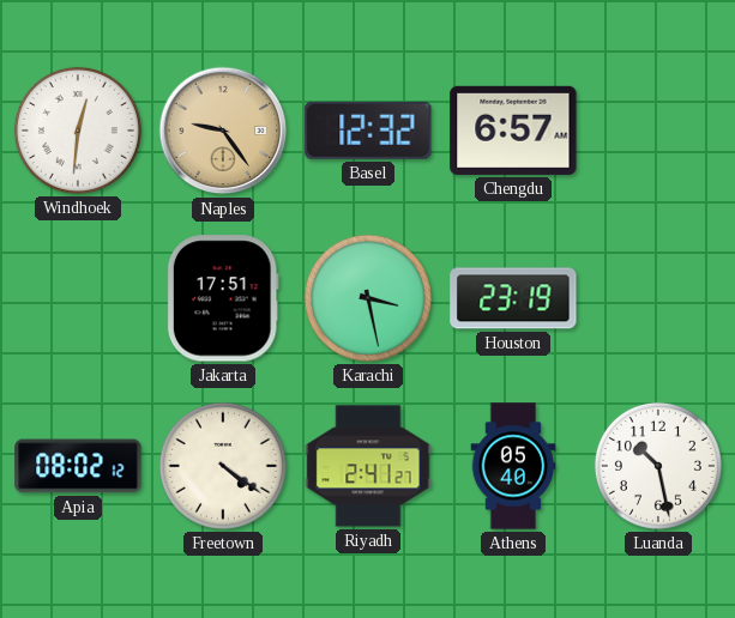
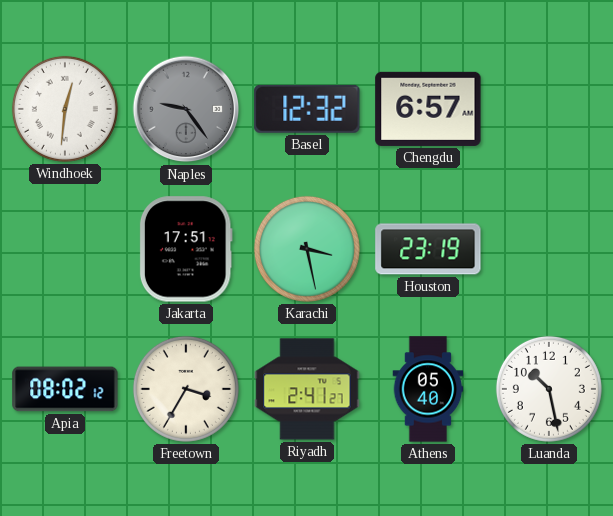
Naples dial: champagne -> grey (186, 109)
Freetown: 4:21 -> 3:35 (186, 389)
